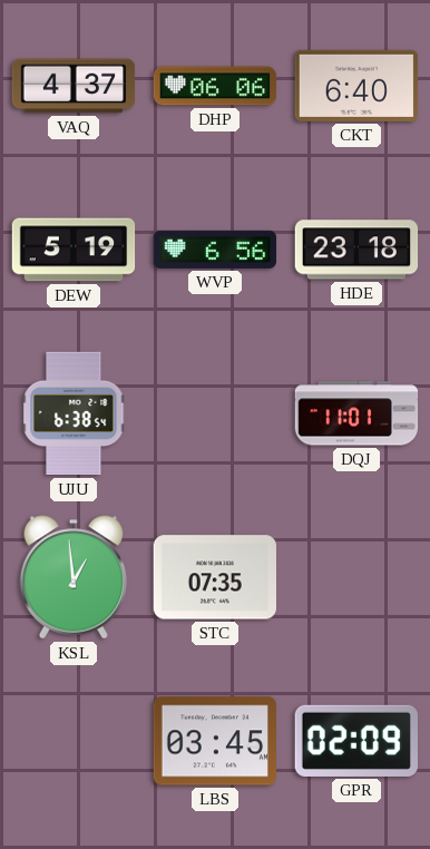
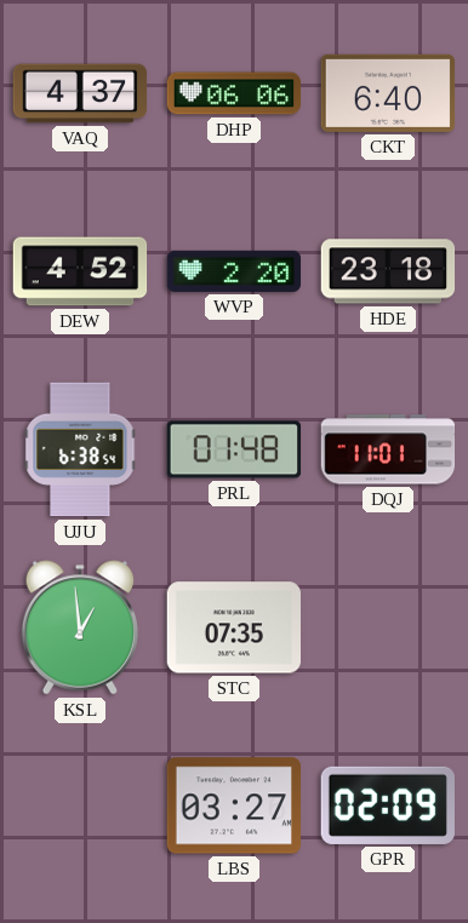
DEW: 5:19 -> 4:52 (80, 271)
WVP: 6:56 -> 2:20 (234, 271)
PRL: none -> 01:48 (234, 449)
LBS: 03:45 -> 03:27 (234, 806)
